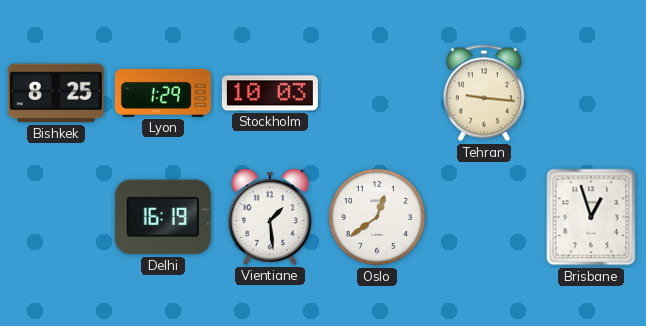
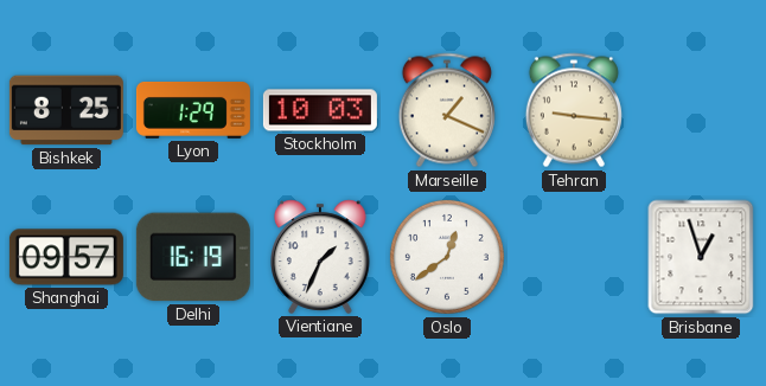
Marseille: none -> 1:19 (447, 110)
Shanghai: none -> 09:57 (66, 257)
Vientiane: 1:29 -> 1:34 (321, 257)
